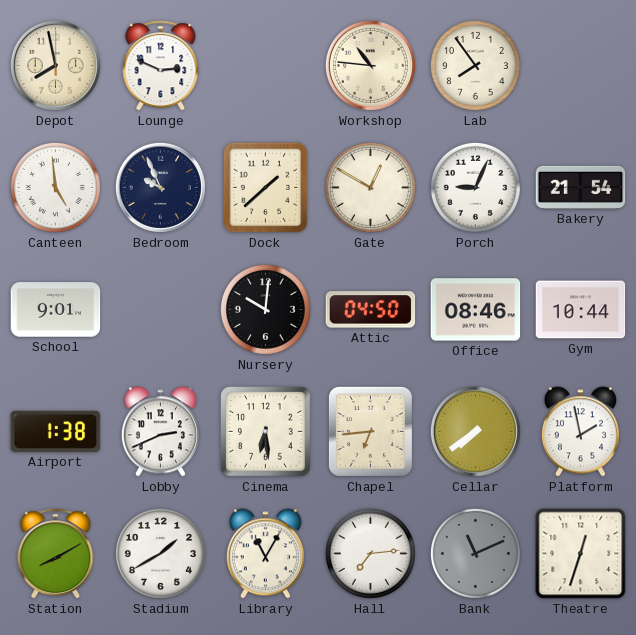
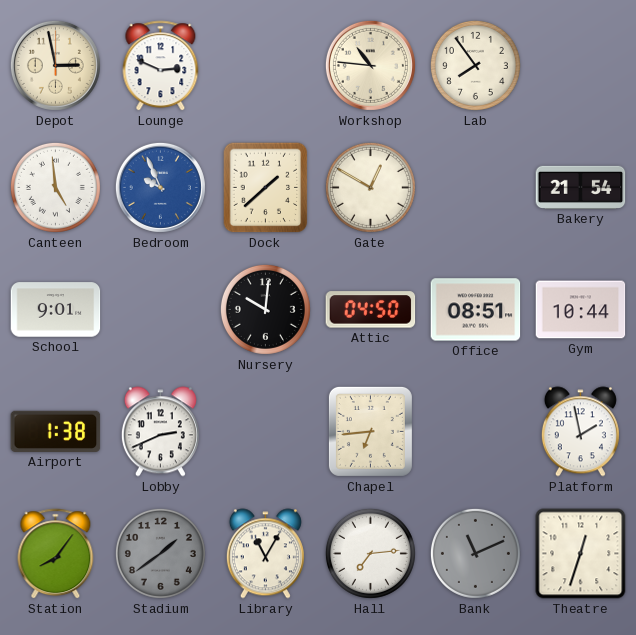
Depot: 7:58 -> 2:58 (55, 65)
Bedroom dial: navy -> blue (160, 187)
Porch: 9:04 -> none (475, 187)
Office: 08:46 -> 08:51 (476, 310)
Cinema: 6:29 -> none (266, 432)
Cellar: 7:39 -> none (475, 431)
Station: 8:10 -> 8:06 (56, 554)
Stadium: 1:40 -> 1:39 (160, 553)
Stadium dial: white -> grey (160, 553)
